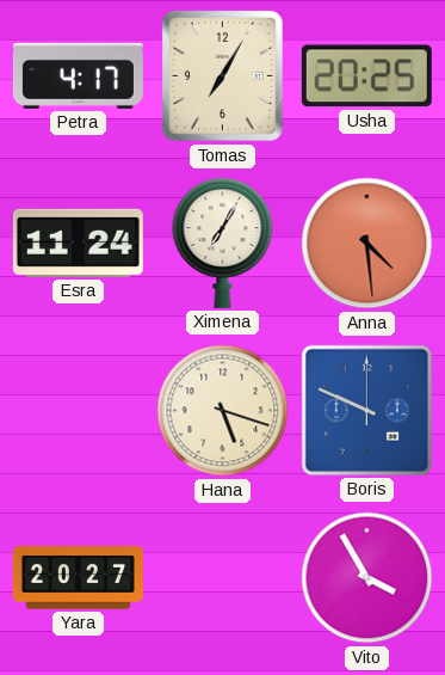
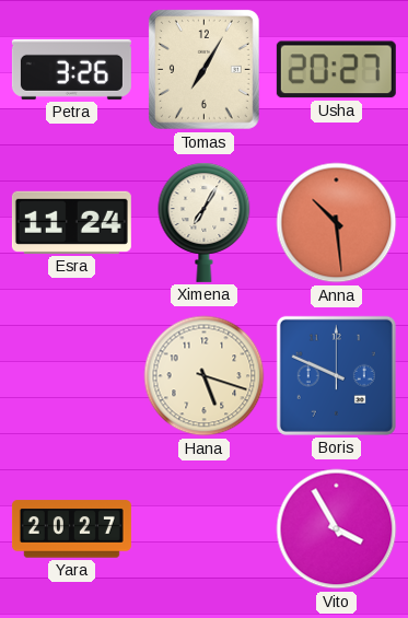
Petra: 4:17 -> 3:26 (71, 69)
Usha: 20:25 -> 20:27 (336, 70)
Anna: 4:29 -> 10:29 (337, 223)
